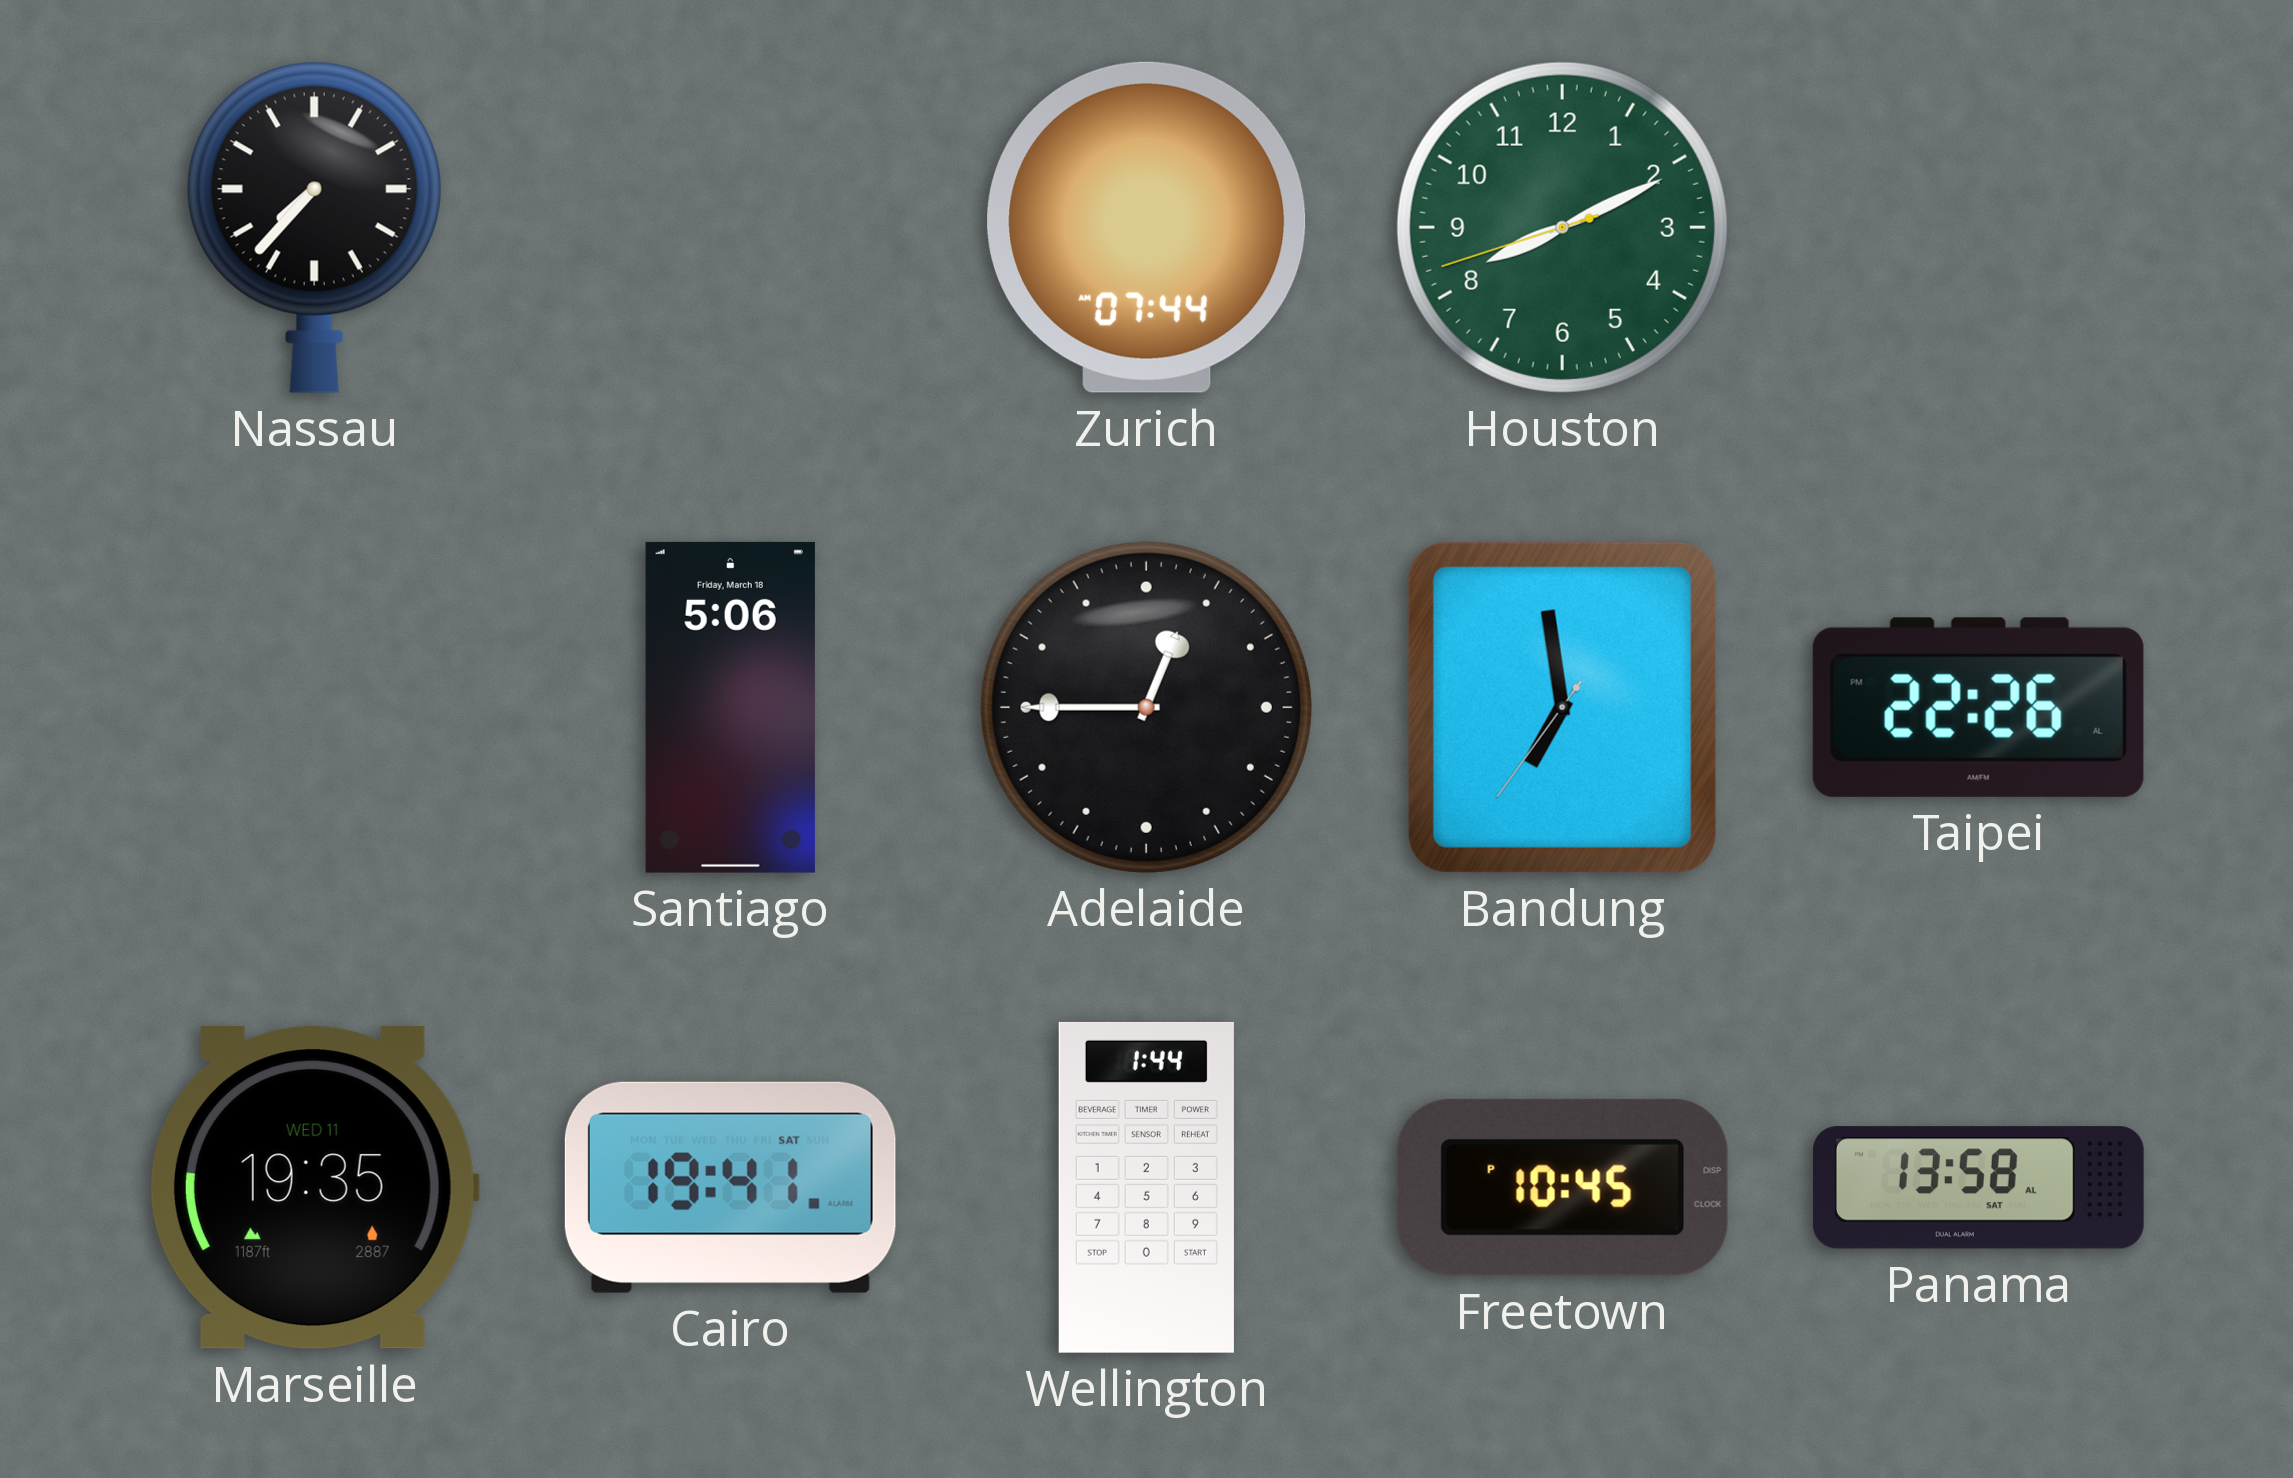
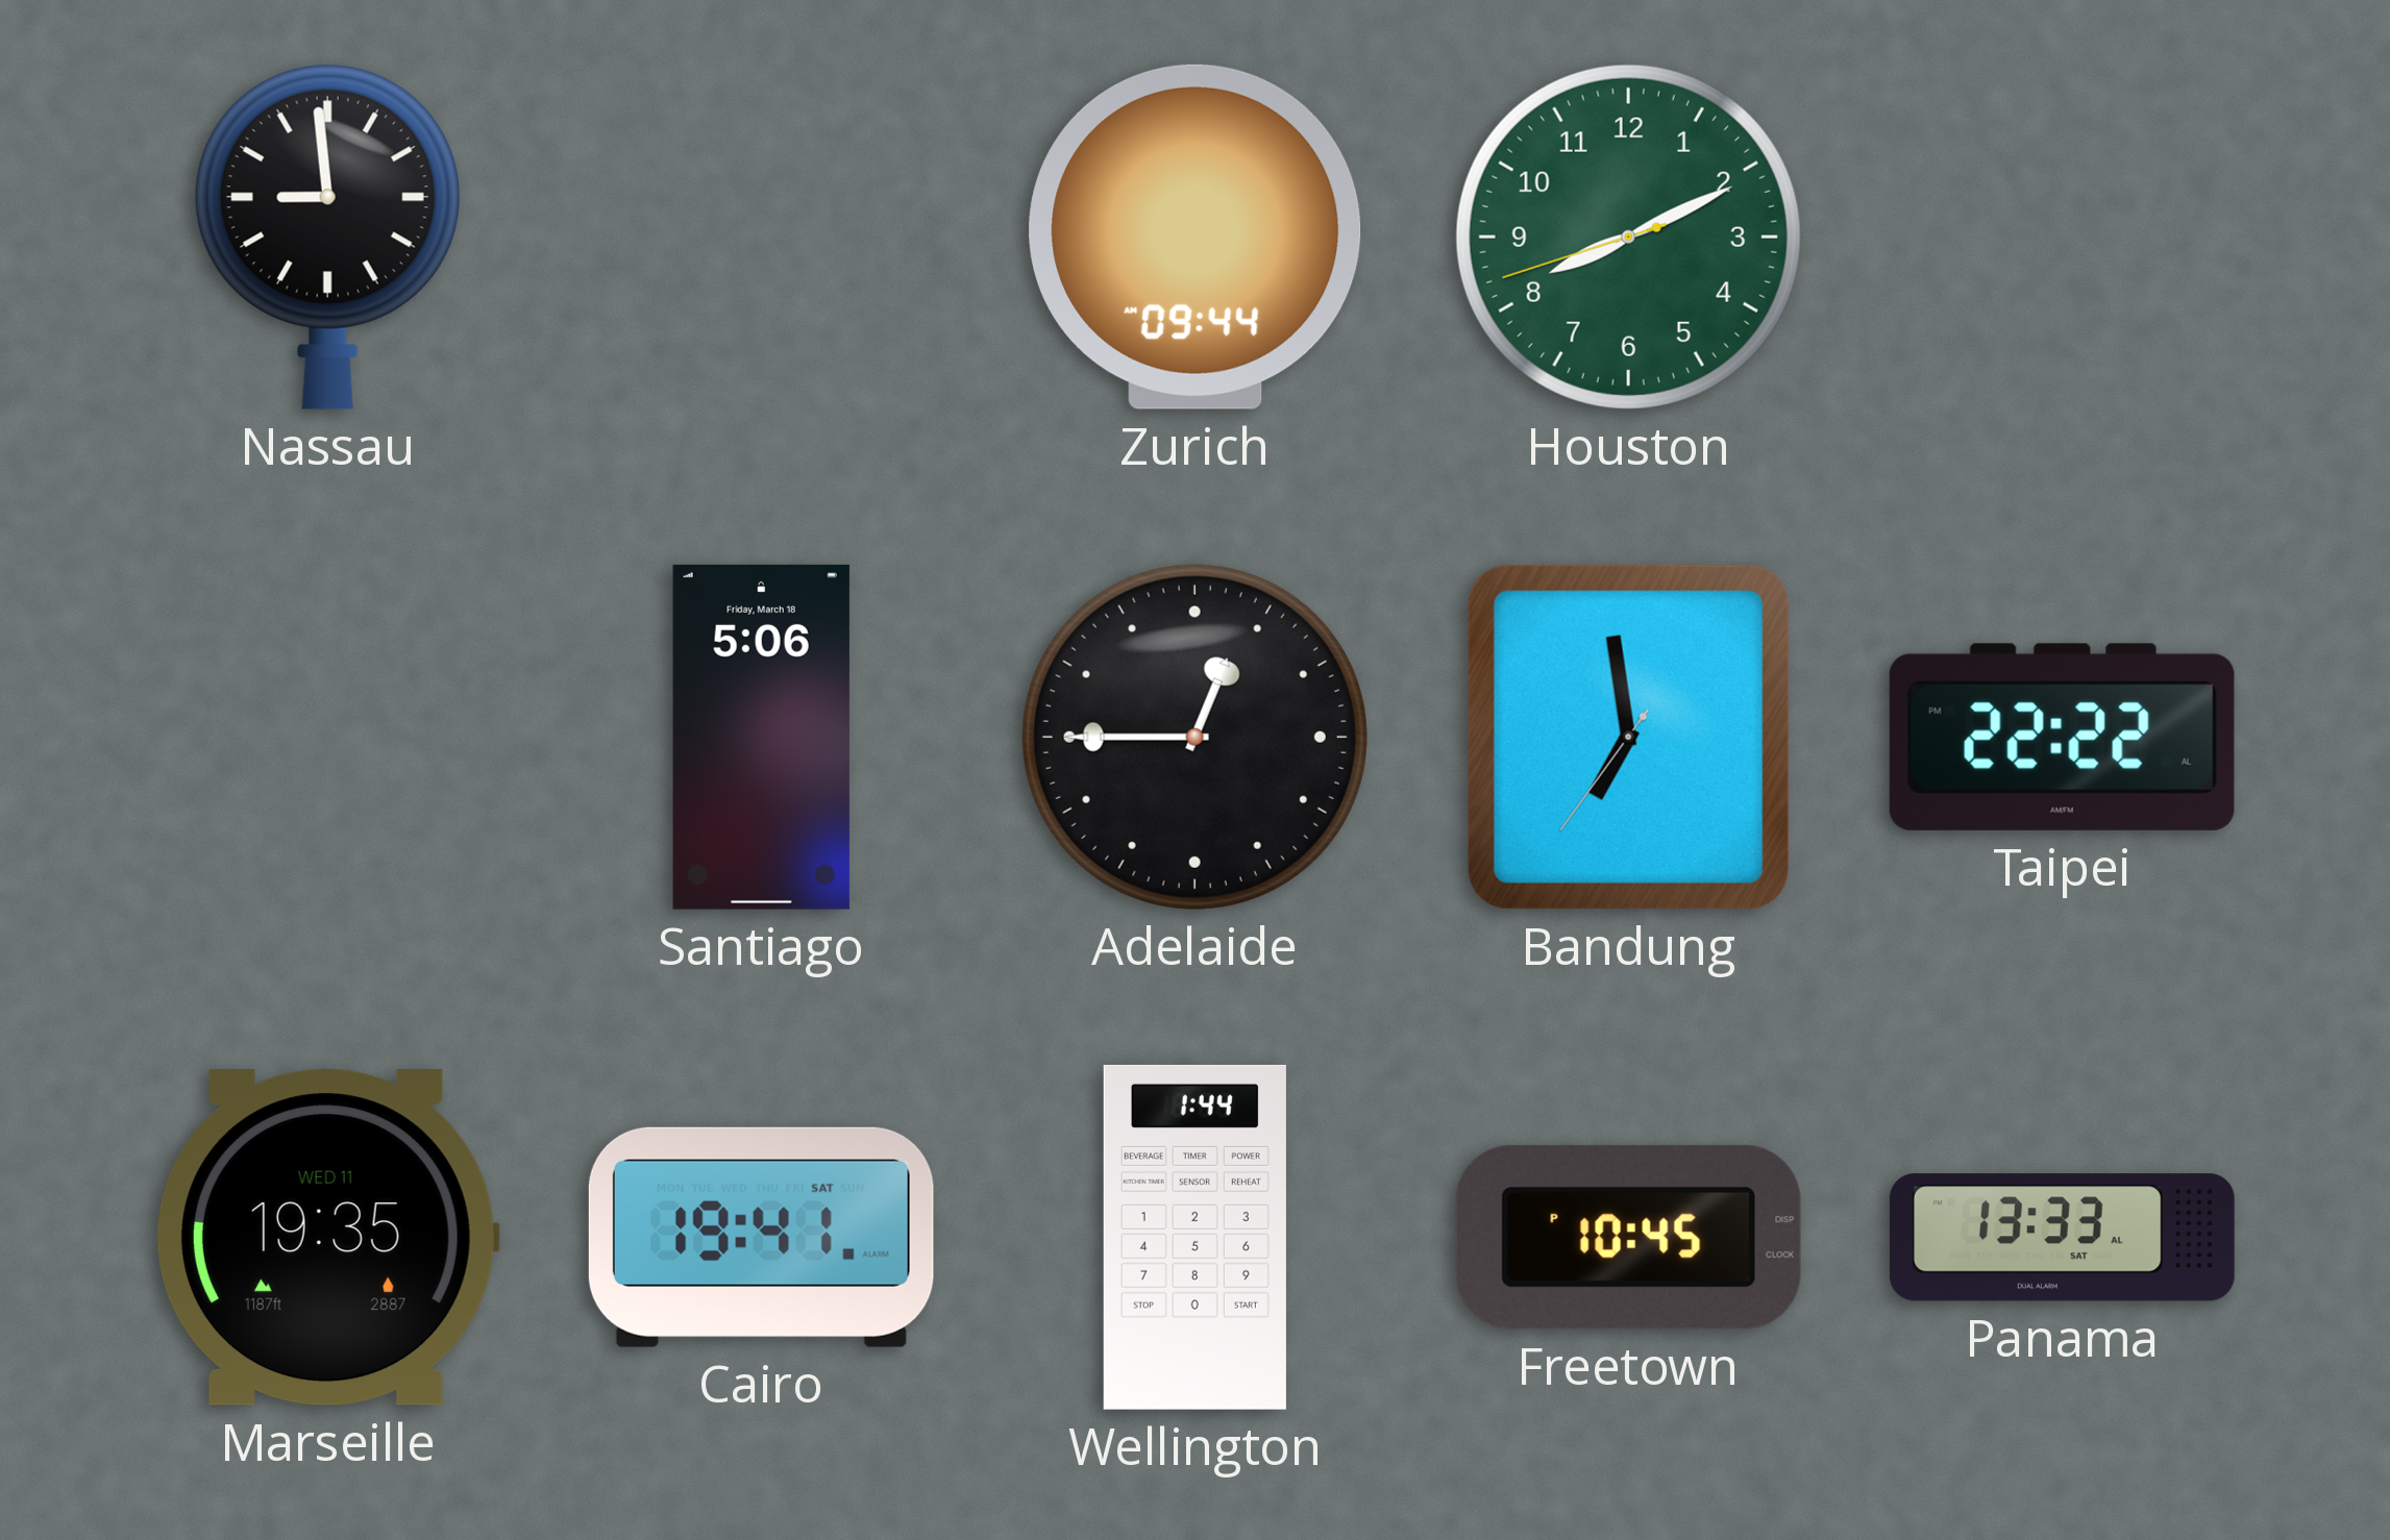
Nassau: 7:37 -> 8:59 (327, 237)
Zurich: 07:44 -> 09:44 (1196, 237)
Taipei: 22:26 -> 22:22 (2062, 737)
Panama: 13:58 -> 13:33 (2062, 1238)
